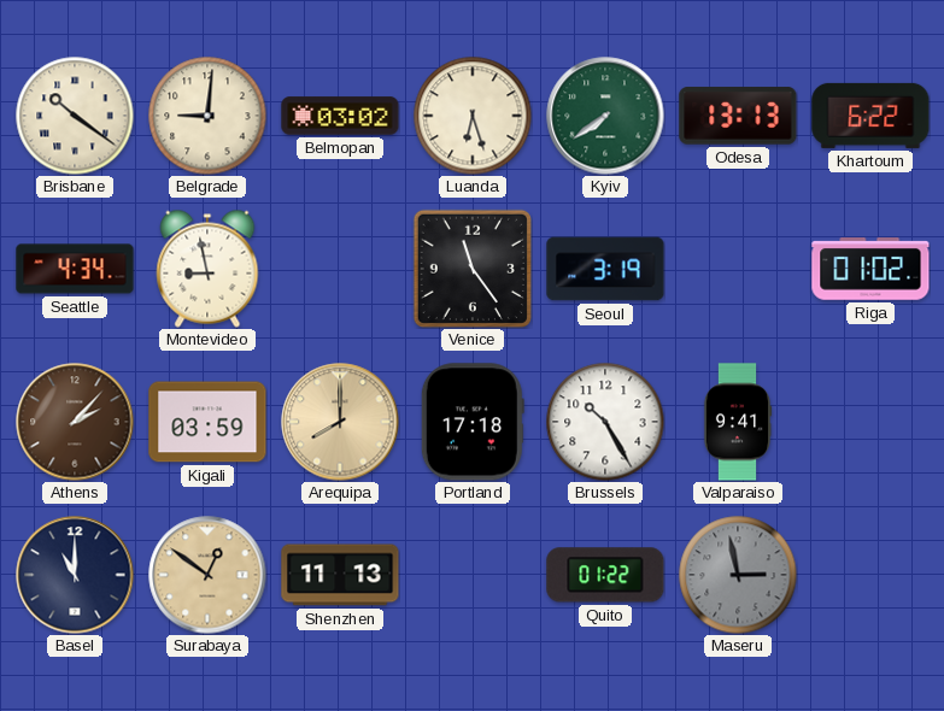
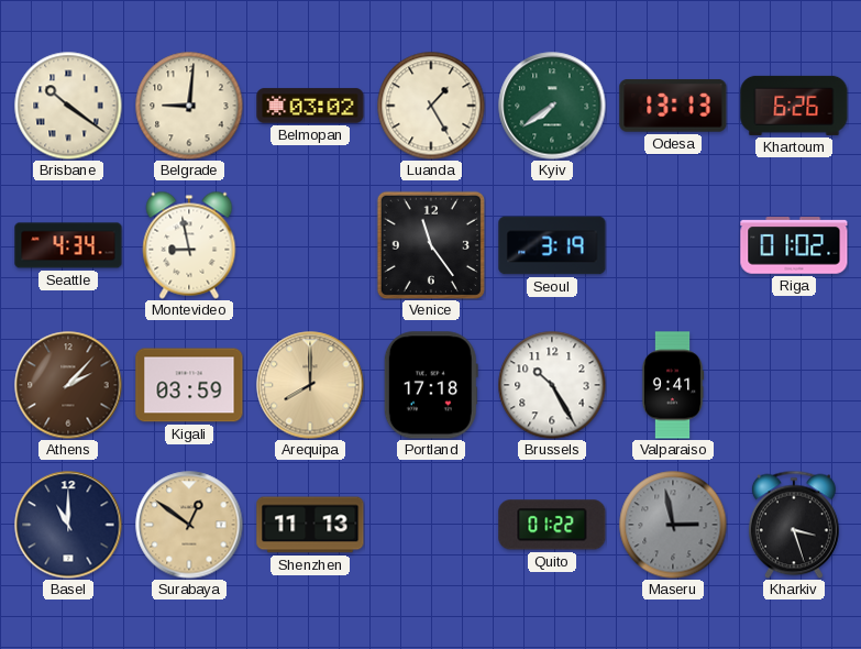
Luanda: 6:27 -> 1:25 (431, 106)
Khartoum: 6:22 -> 6:26 (794, 106)
Kharkiv: none -> 3:27 (794, 525)
